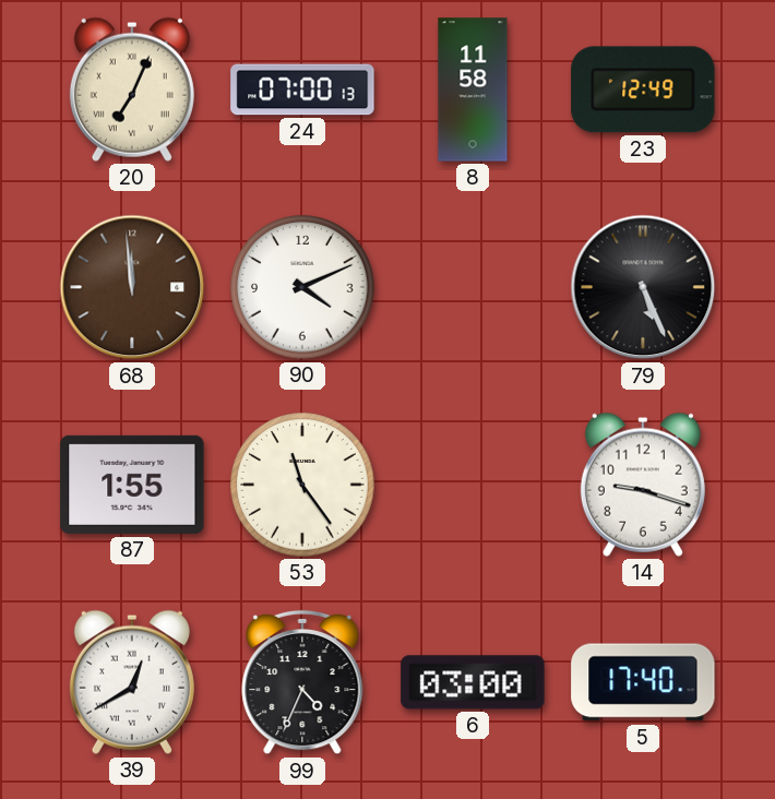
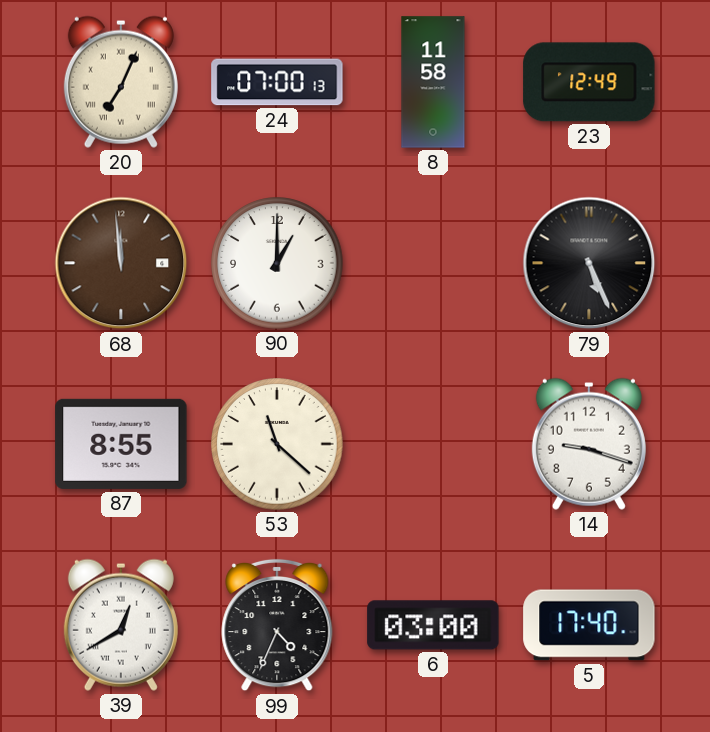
90: 4:11 -> 1:00 (277, 263)
87: 1:55 -> 8:55 (121, 444)
53: 11:24 -> 11:22 (277, 444)
